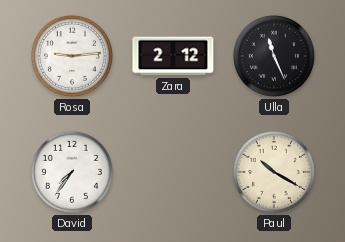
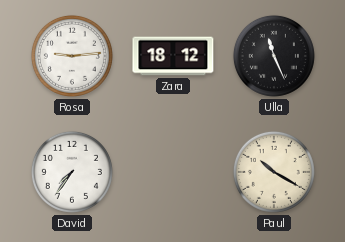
Zara: 2:12 -> 18:12 (173, 56)
